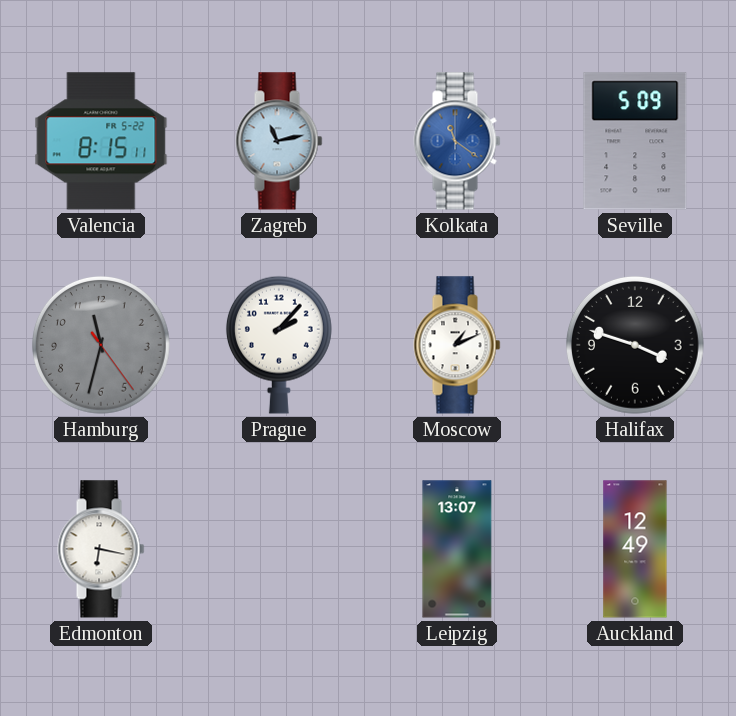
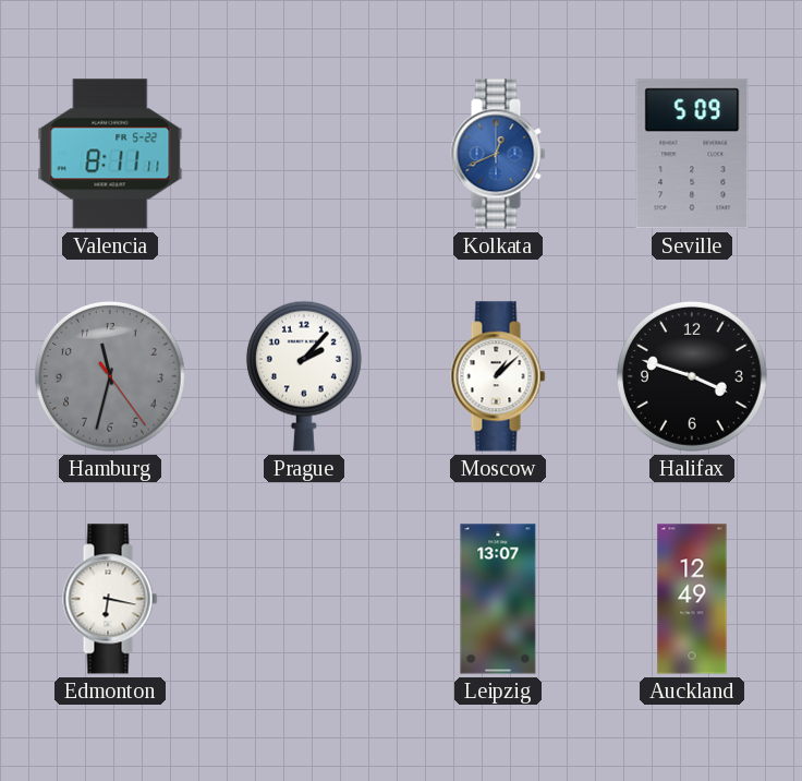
Valencia: 8:15 -> 8:11 (110, 154)
Zagreb: 11:13 -> none (279, 141)
Kolkata: 11:21 -> 12:41 (498, 154)
Moscow: 1:11 -> 1:08 (498, 376)
